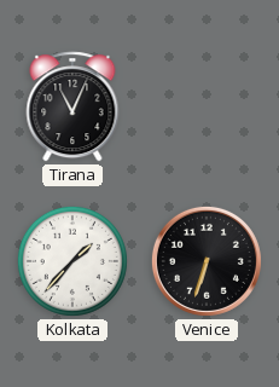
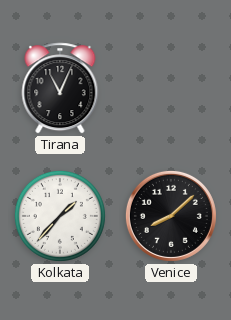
Venice: 6:33 -> 8:08 (171, 216)
